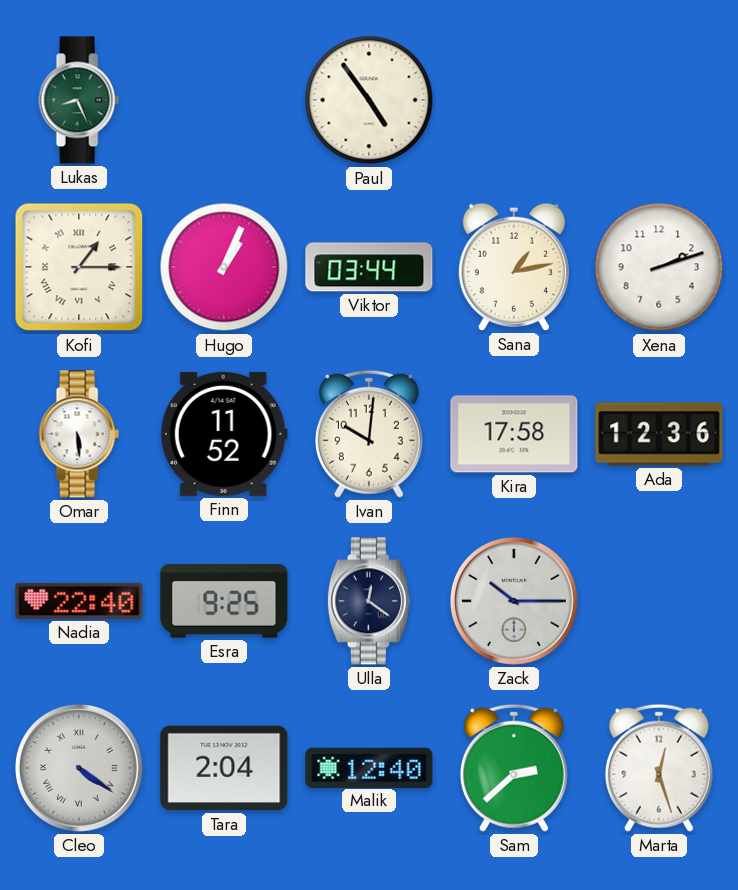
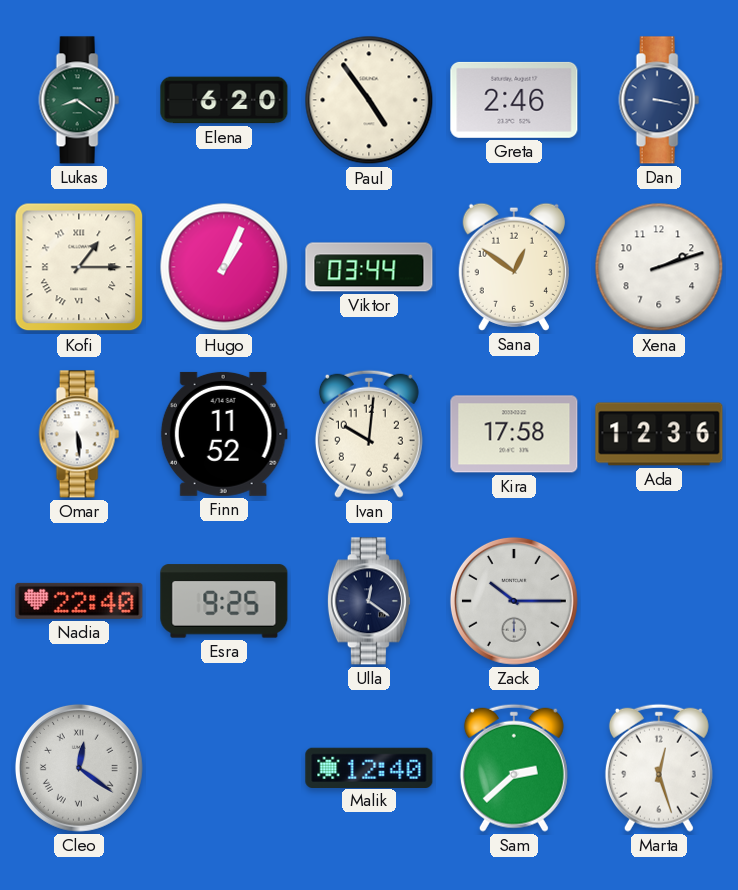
Lukas: 8:26 -> 8:21 (79, 100)
Elena: none -> 6:20 (224, 100)
Greta: none -> 2:46 (514, 100)
Dan: none -> 3:17 (659, 100)
Sana: 1:13 -> 12:51 (514, 267)
Cleo: 4:21 -> 12:21 (79, 768)
Tara: 2:04 -> none (224, 768)
